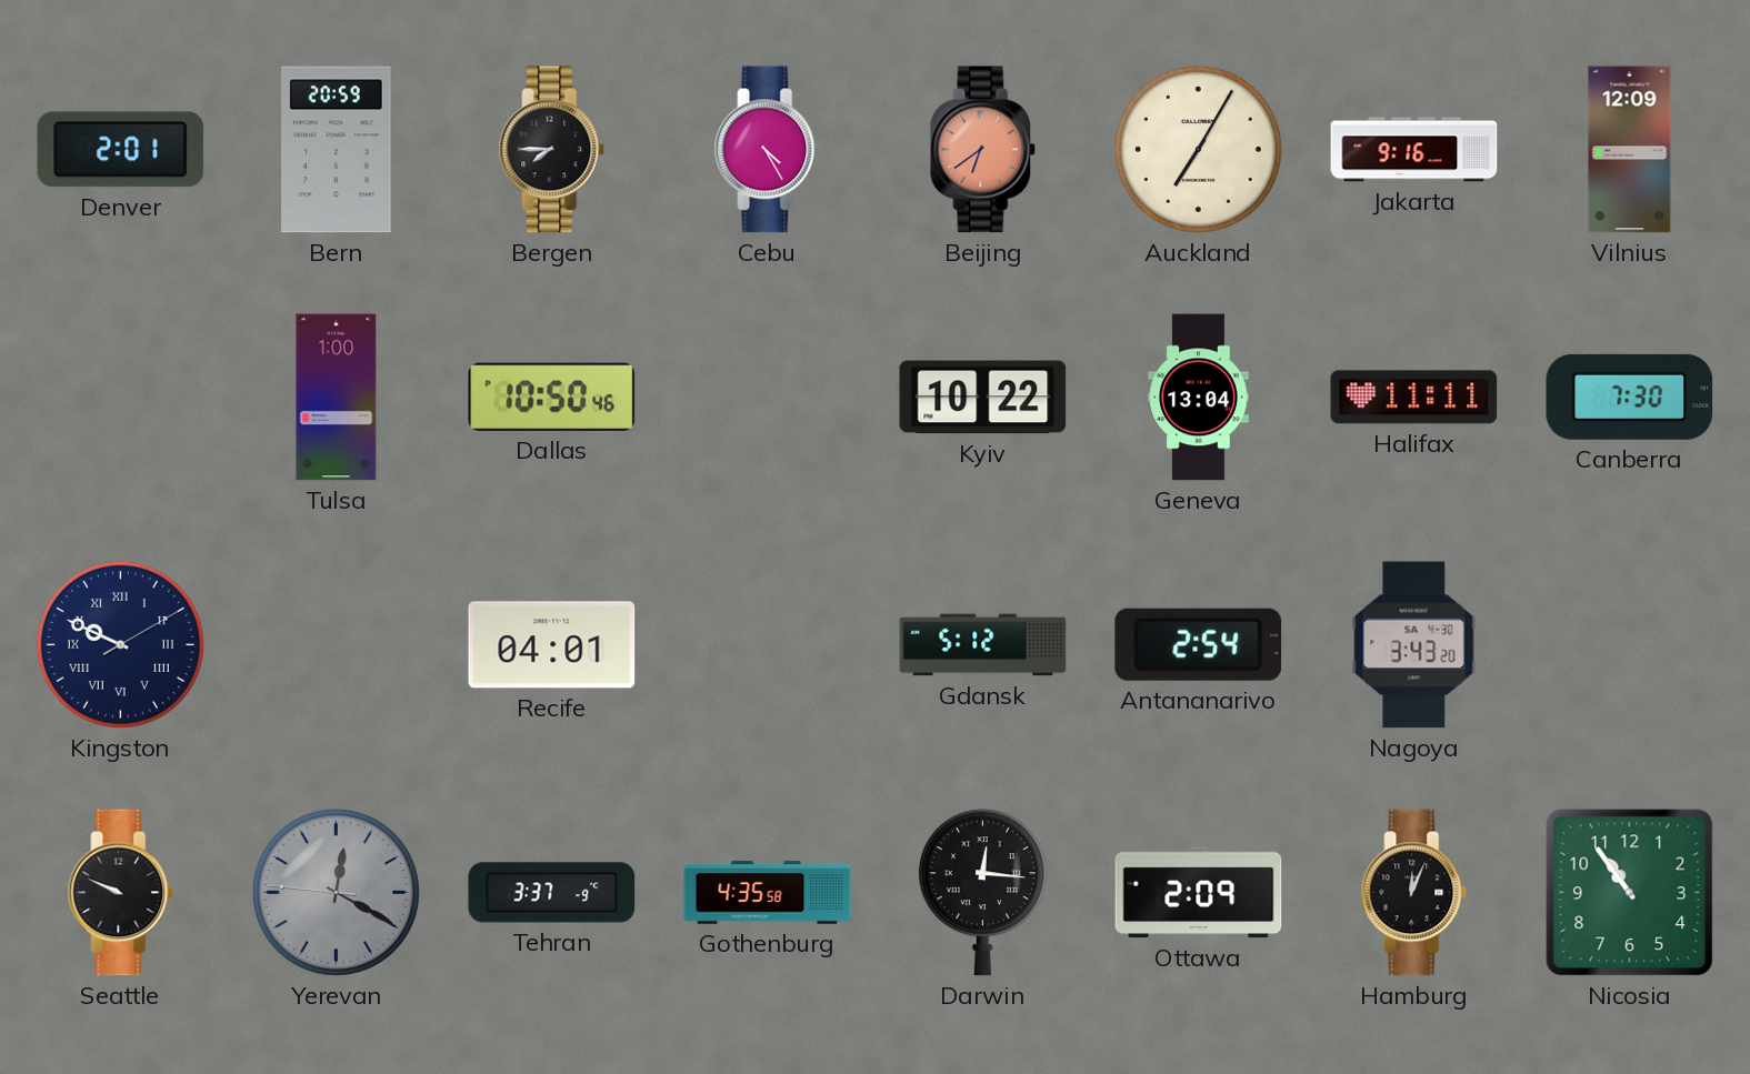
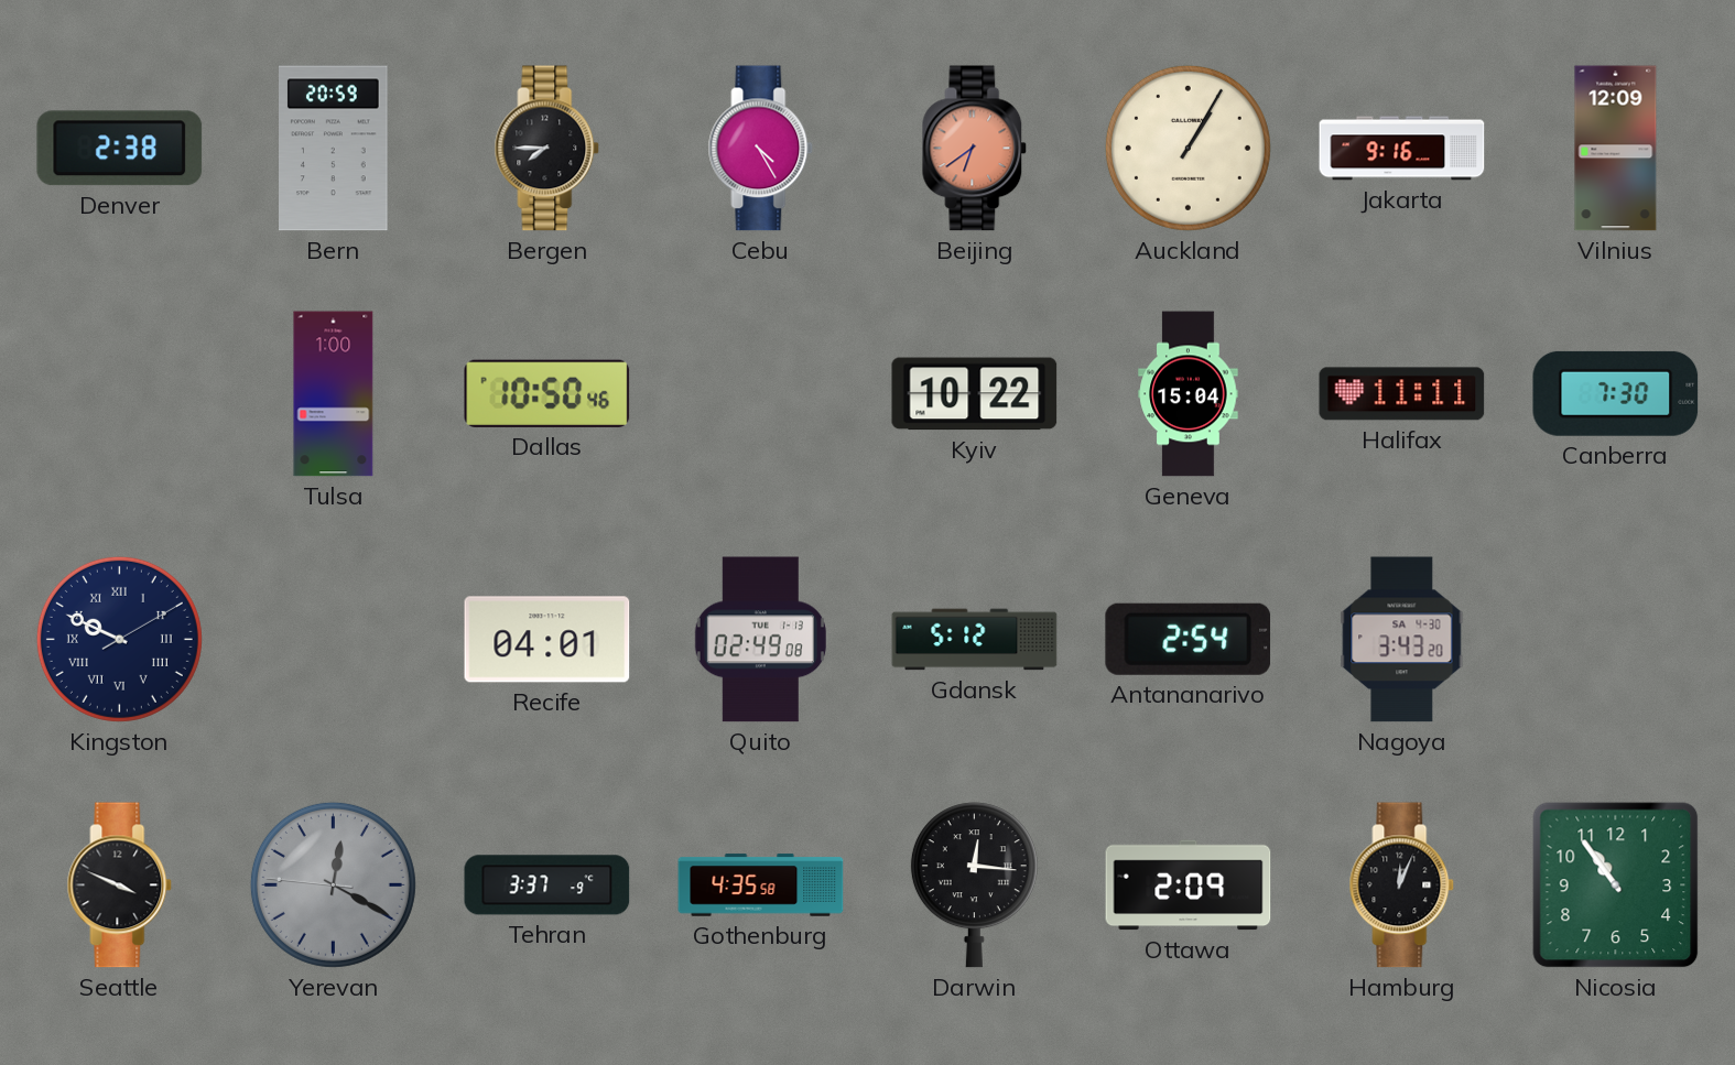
Denver: 2:01 -> 2:38 (120, 149)
Auckland: 7:05 -> 1:05 (1188, 148)
Geneva: 13:04 -> 15:04 (1189, 394)
Quito: none -> 02:49 (760, 640)
Seattle: 9:49 -> 3:49 (120, 885)
